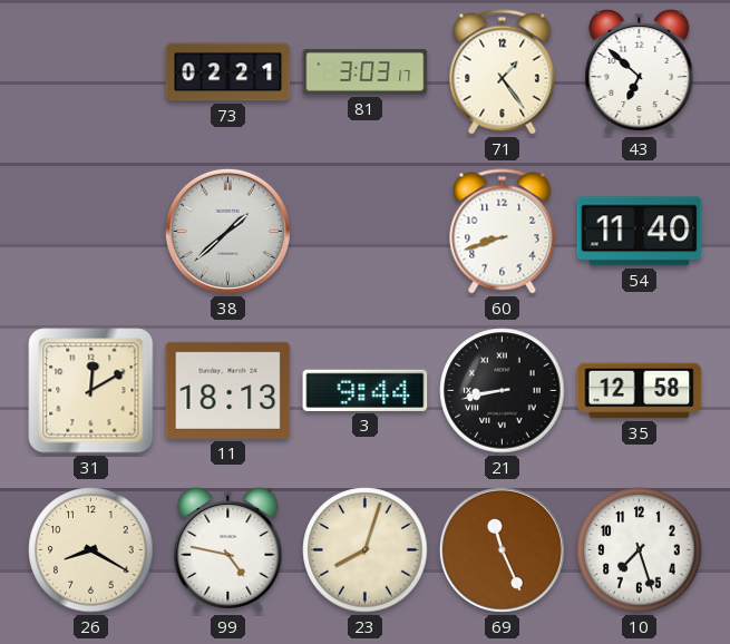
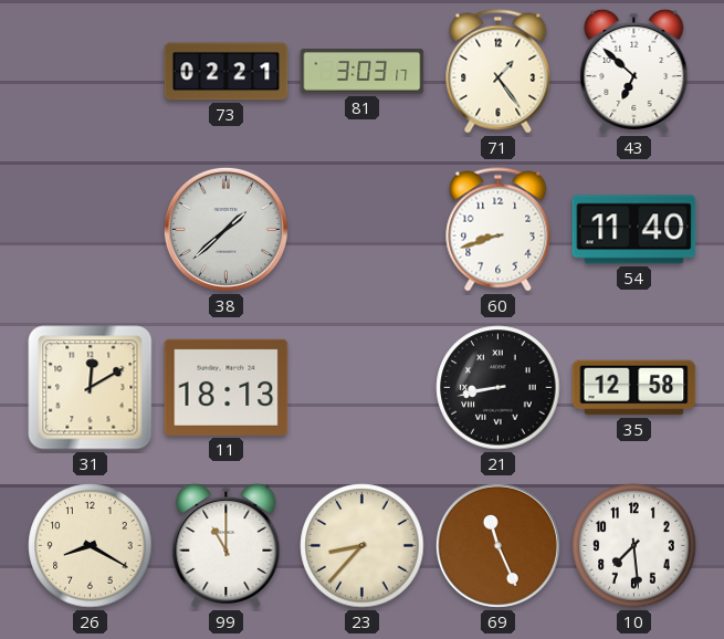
3: 9:44 -> none (366, 390)
99: 4:47 -> 11:00 (227, 545)
23: 8:03 -> 8:37 (363, 546)
10: 7:27 -> 7:29 (634, 546)
